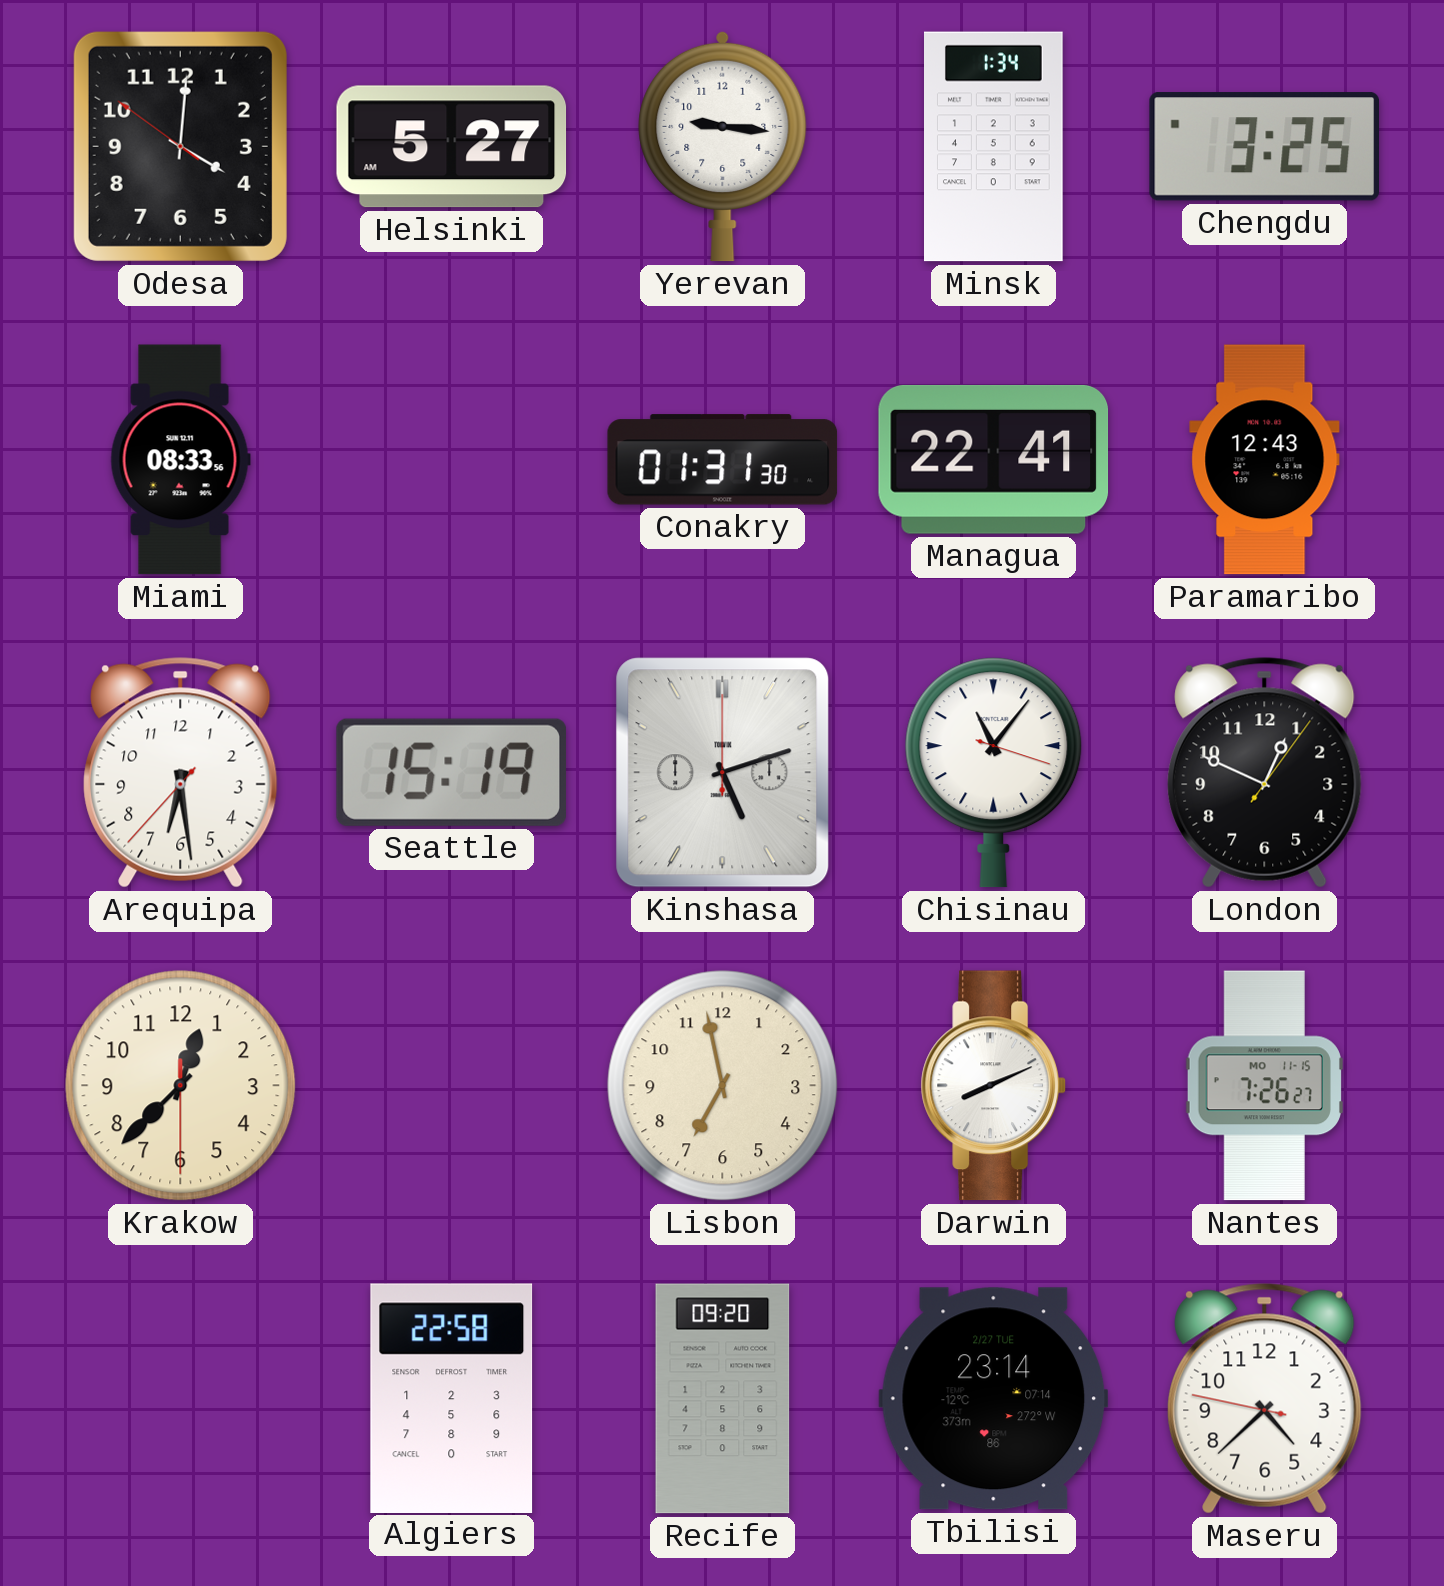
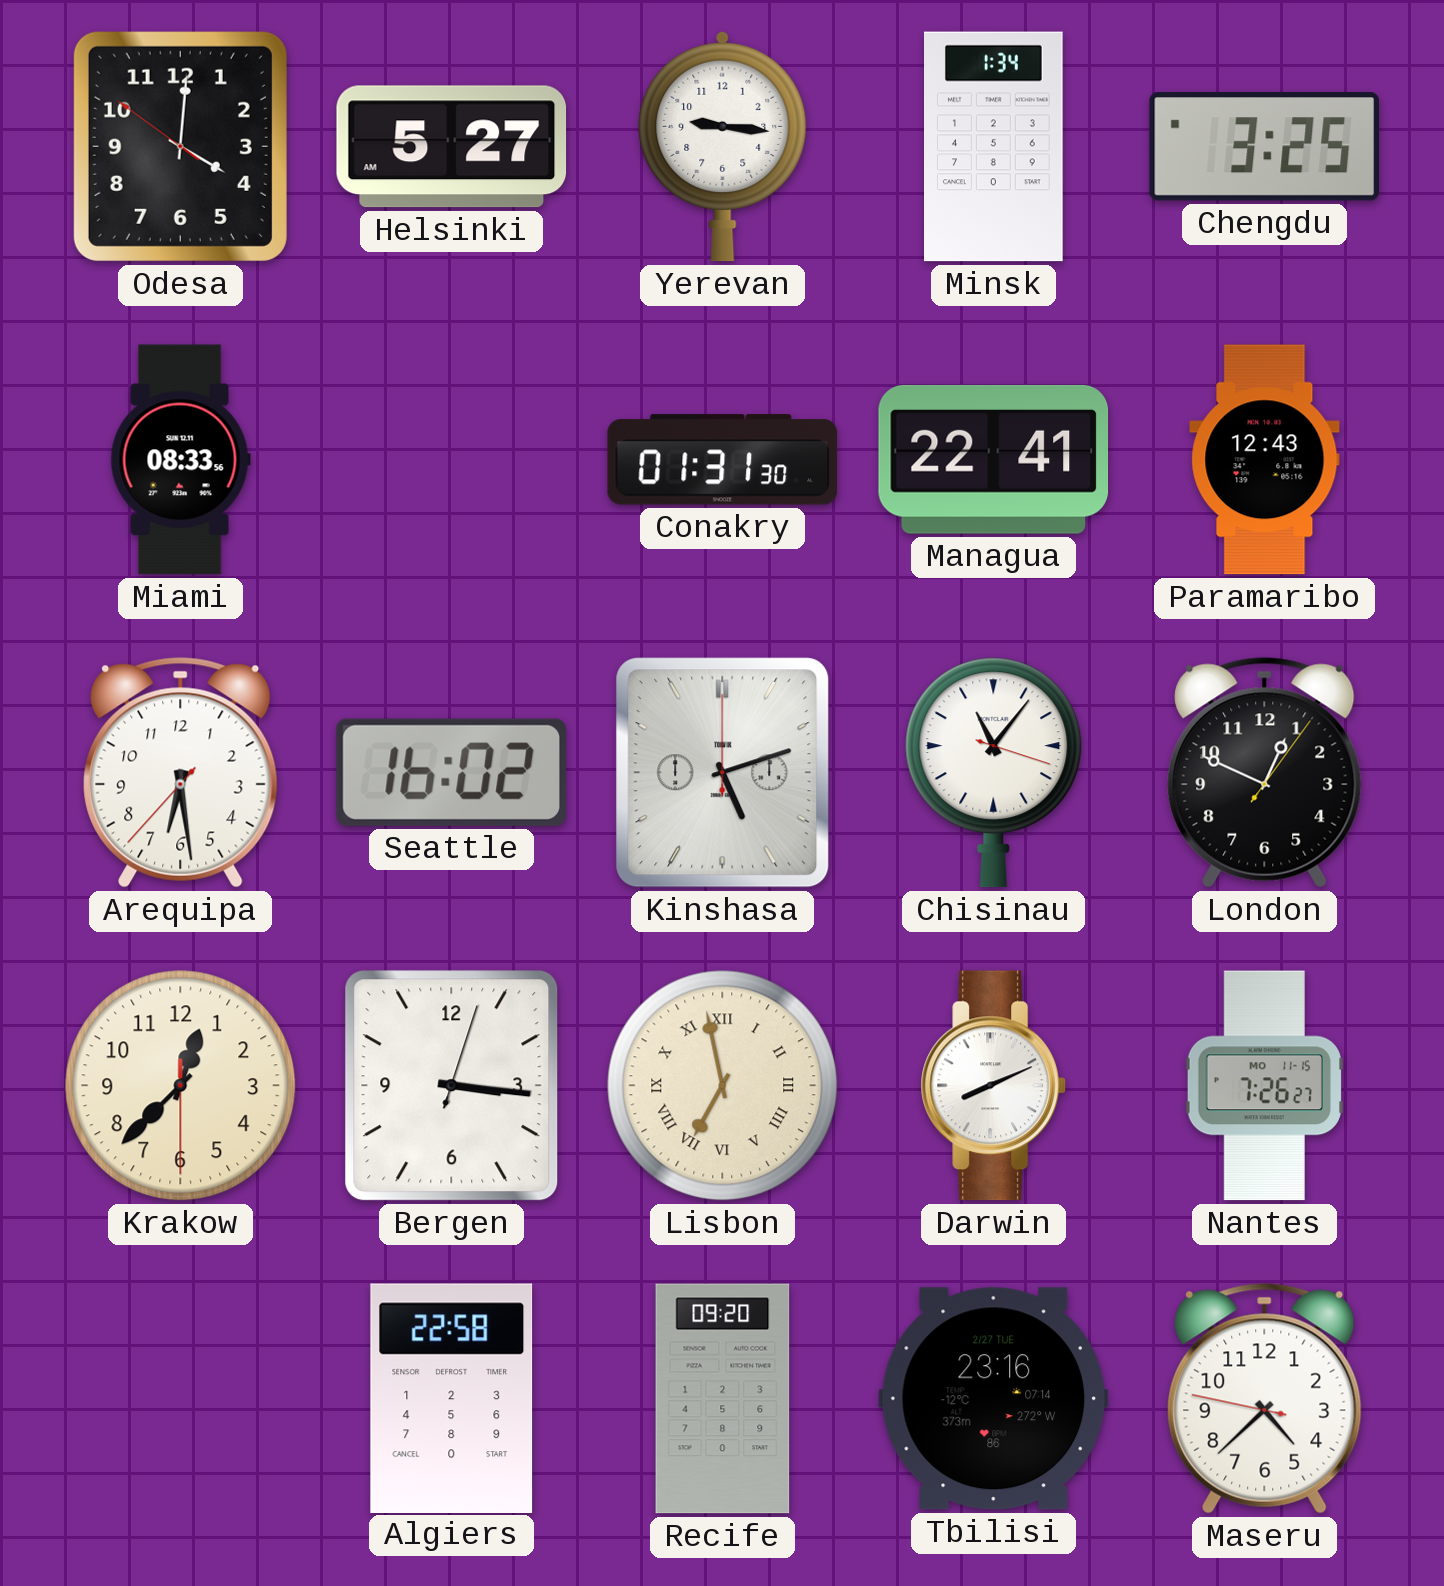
Seattle: 15:19 -> 16:02 (451, 772)
Bergen: none -> 3:16 (452, 1086)
Lisbon numerals: Arabic -> Roman (723, 1086)
Tbilisi: 23:14 -> 23:16 (994, 1399)
